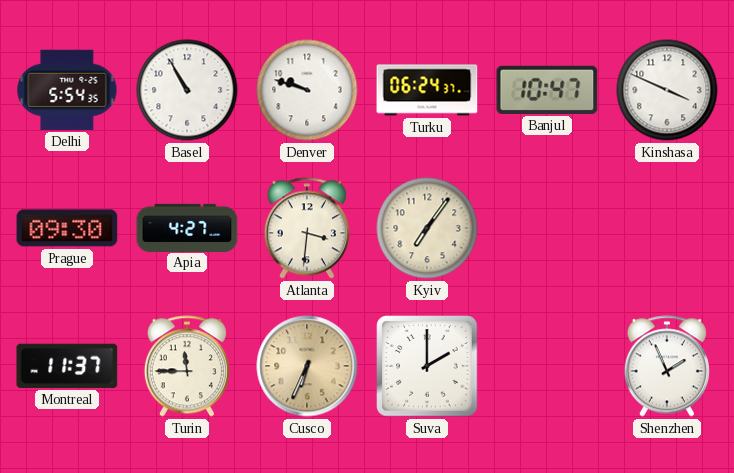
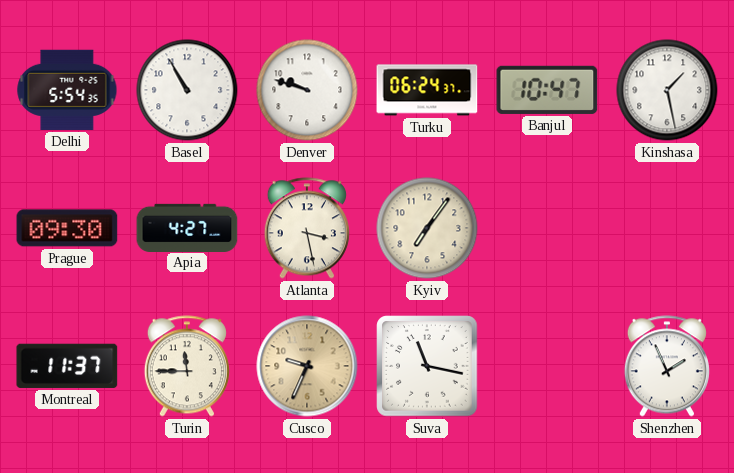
Kinshasa: 3:49 -> 1:28 (667, 90)
Atlanta: 3:31 -> 3:28 (307, 228)
Cusco: 6:34 -> 9:34 (307, 366)
Suva: 2:00 -> 11:17 (427, 366)
